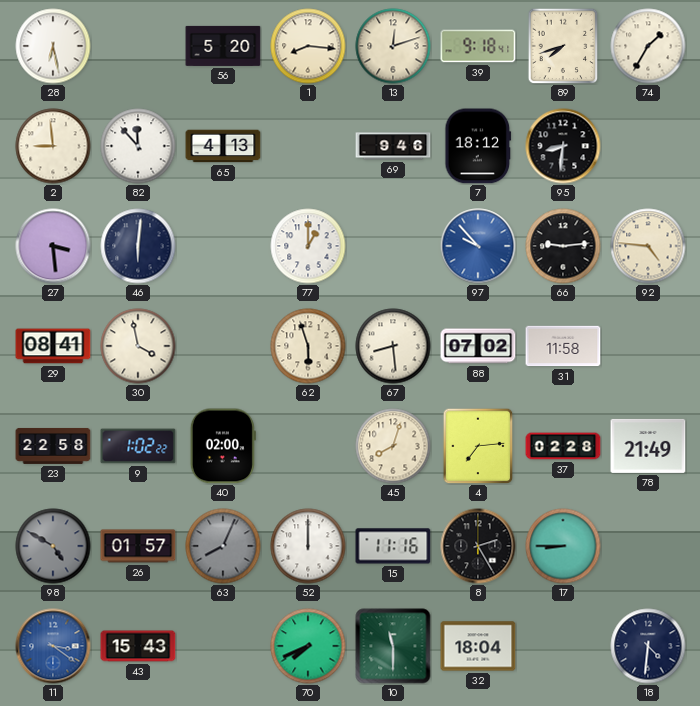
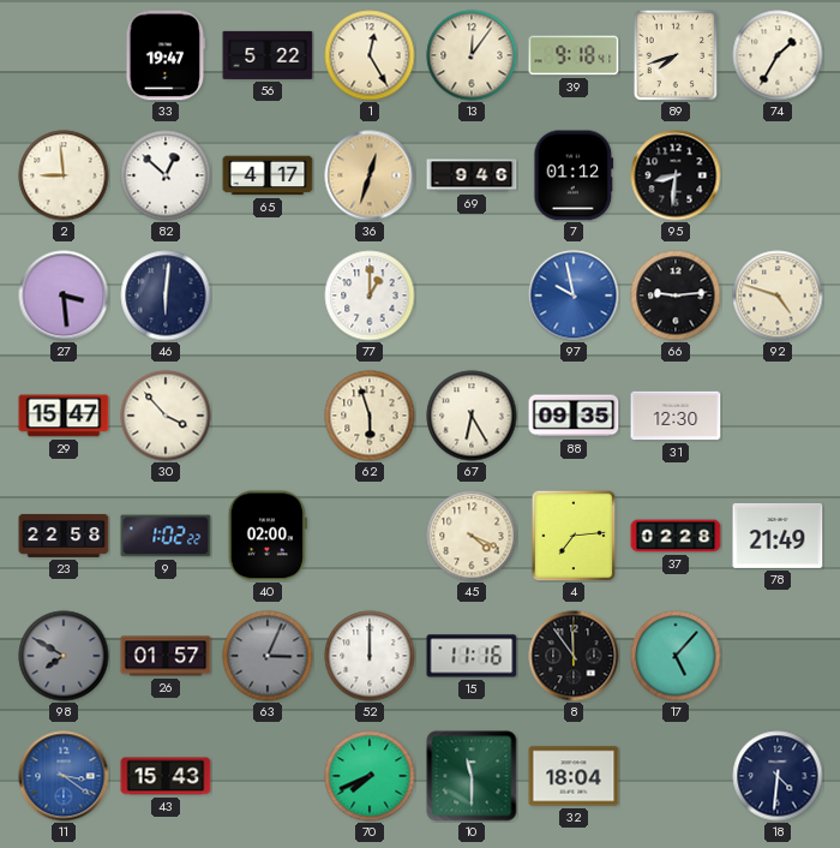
28: 6:28 -> none (53, 46)
33: none -> 19:47 (166, 55)
56: 5:20 -> 5:22 (268, 55)
1: 8:16 -> 12:25 (370, 55)
13: 12:12 -> 12:06 (472, 55)
82: 11:53 -> 12:52 (166, 175)
65: 4:13 -> 4:17 (268, 175)
36: none -> 12:33 (370, 175)
7: 18:12 -> 01:12 (574, 175)
97: 9:53 -> 9:58 (574, 295)
92: 4:46 -> 4:48 (778, 295)
29: 08:41 -> 15:47 (64, 416)
30: 3:58 -> 3:53 (166, 416)
67: 8:29 -> 6:25 (472, 416)
88: 07:02 -> 09:35 (574, 416)
31: 11:58 -> 12:30 (676, 416)
45: 8:03 -> 4:19 (472, 536)
98: 4:50 -> 7:50 (64, 656)
63: 8:04 -> 3:04 (268, 656)
8: 2:25 -> 11:54 (574, 656)
17: 8:45 -> 5:07 (676, 656)
